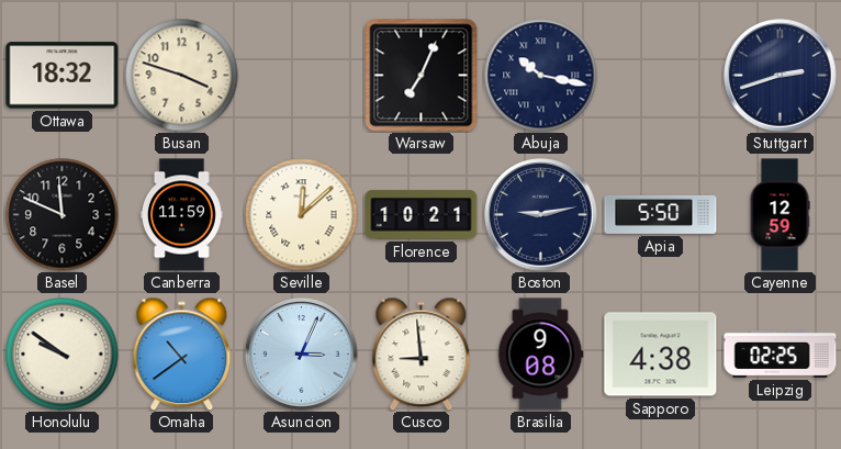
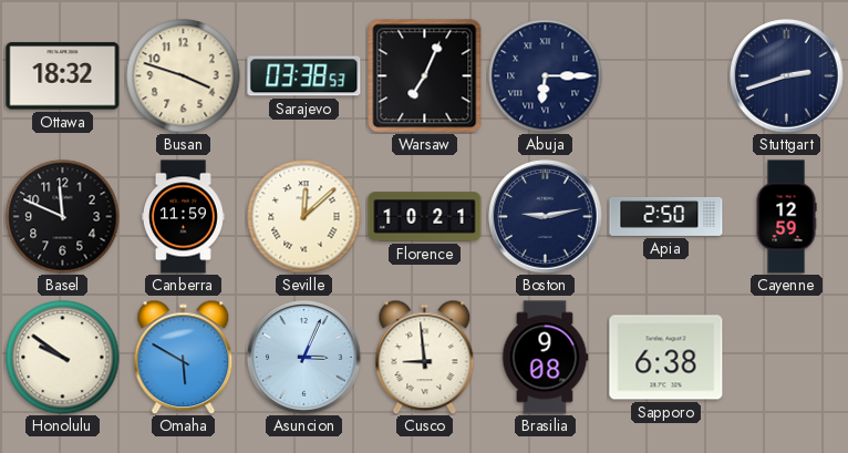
Sarajevo: none -> 03:38 (304, 76)
Abuja: 10:17 -> 6:15 (546, 76)
Apia: 5:50 -> 2:50 (666, 216)
Omaha: 10:39 -> 5:50 (184, 357)
Sapporo: 4:38 -> 6:38 (666, 358)
Leipzig: 02:25 -> none (781, 353)
